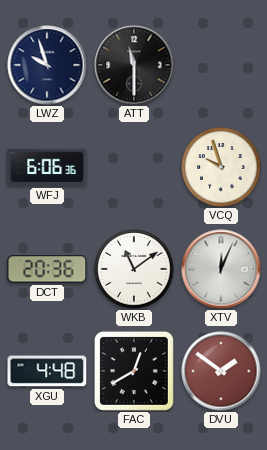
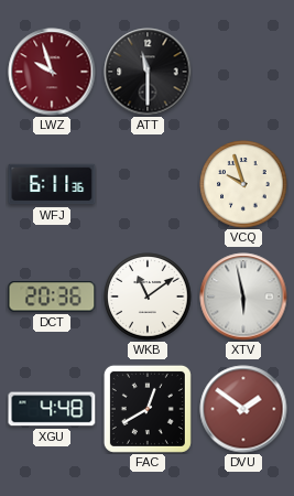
LWZ dial: navy -> burgundy (52, 72)
WFJ: 6:06 -> 6:11 (52, 184)
XTV: 12:04 -> 5:58 (243, 296)
